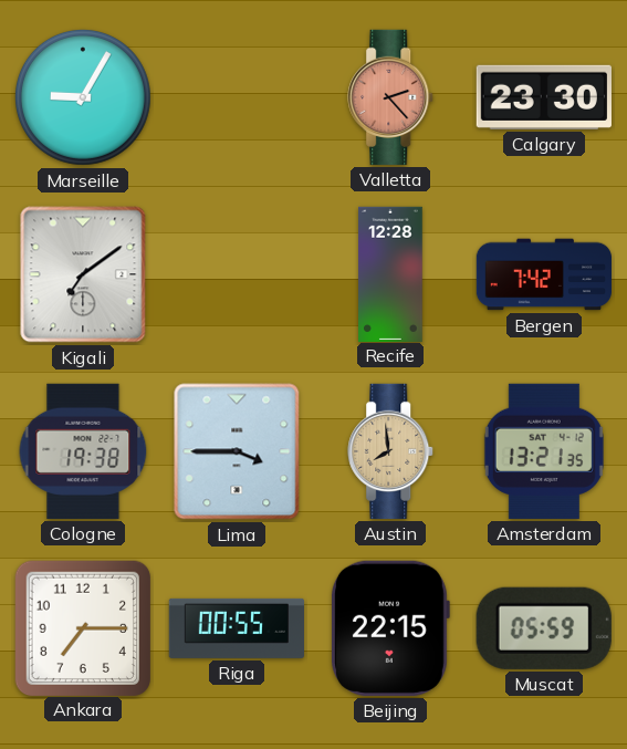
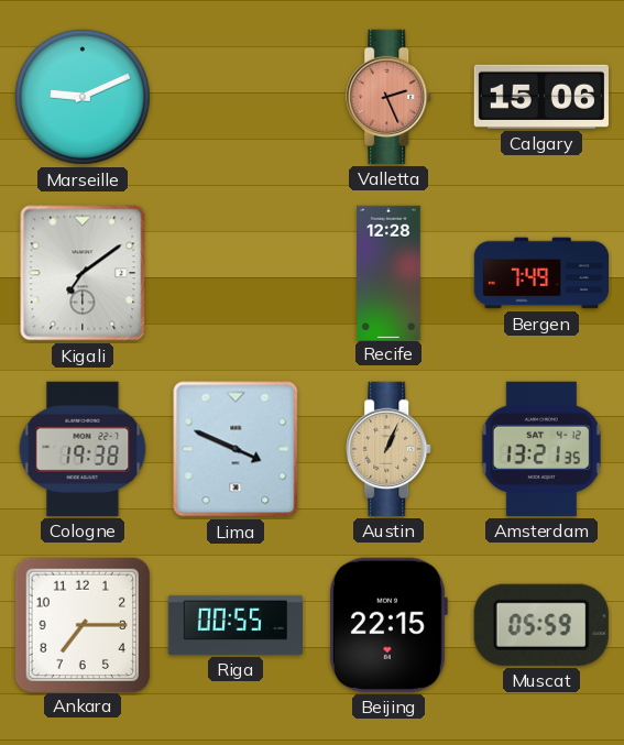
Marseille: 9:05 -> 9:11 (83, 97)
Valletta: 2:23 -> 2:26 (390, 97)
Calgary: 23:30 -> 15:06 (541, 97)
Bergen: 7:42 -> 7:49 (540, 273)
Lima: 3:45 -> 3:49 (236, 449)
Austin: 7:59 -> 1:04 (390, 449)
